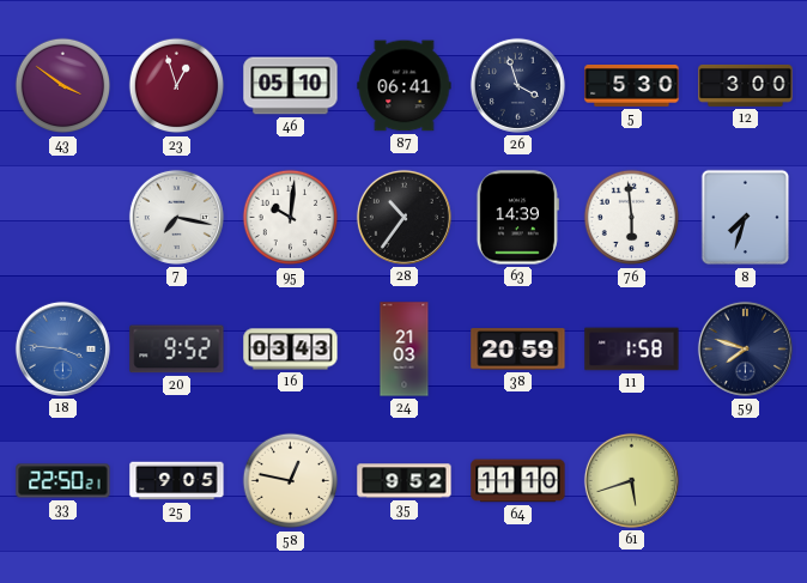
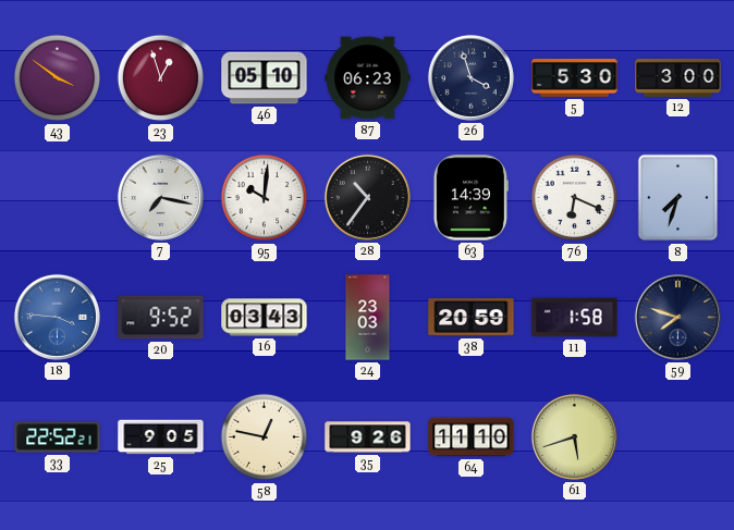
87: 06:41 -> 06:23 (368, 78)
76: 5:59 -> 6:19 (575, 198)
24: 21:03 -> 23:03 (368, 318)
33: 22:50 -> 22:52 (58, 437)
35: 9:52 -> 9:26 (368, 437)
